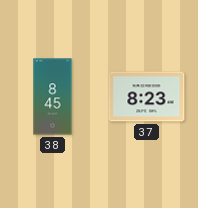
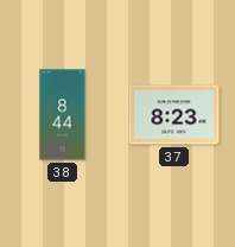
38: 8:45 -> 8:44 (63, 115)
